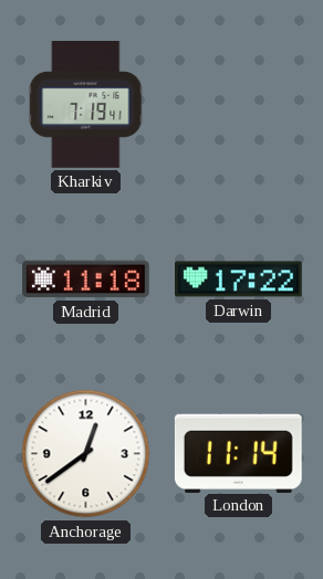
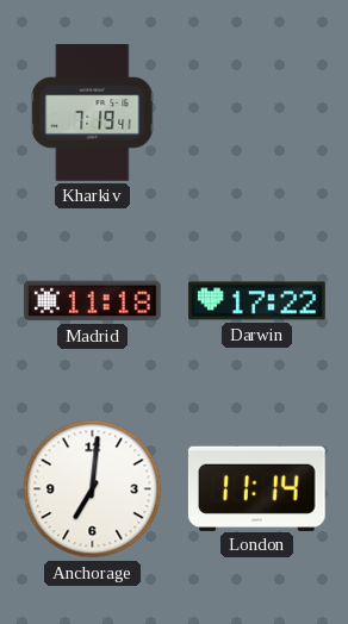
Anchorage: 12:39 -> 7:01 (93, 489)
